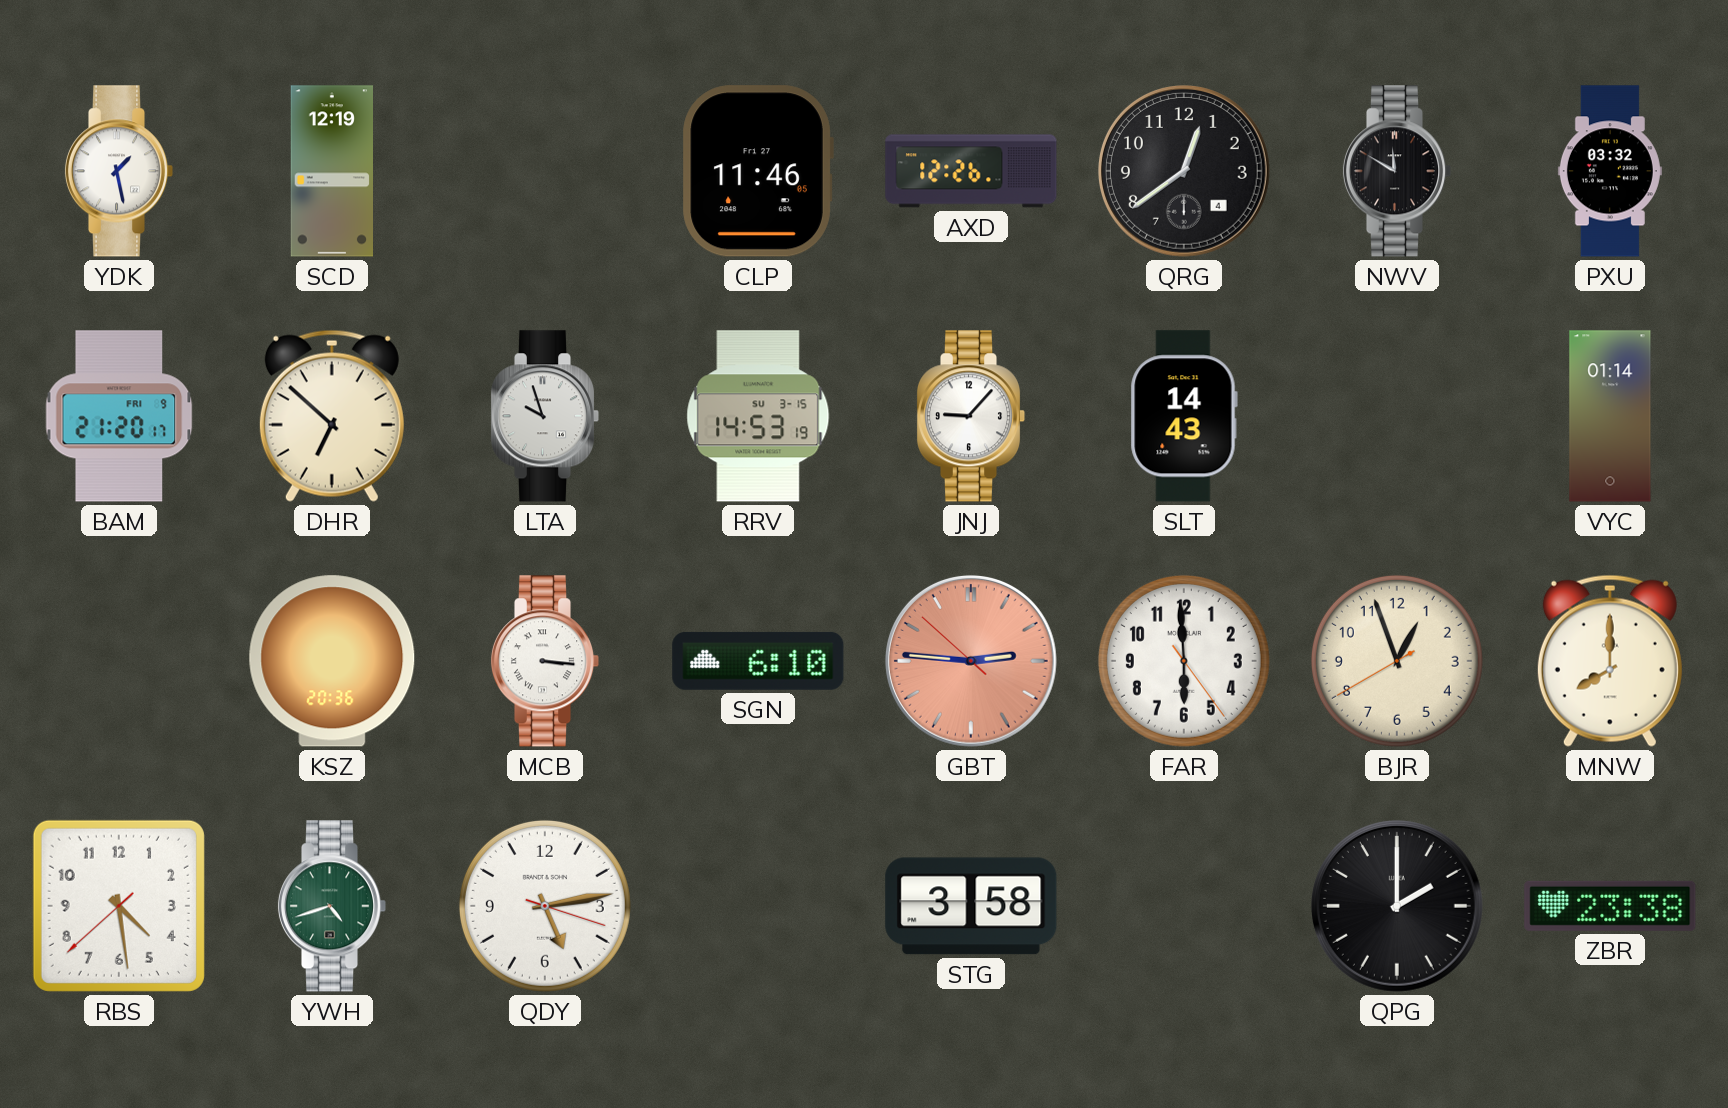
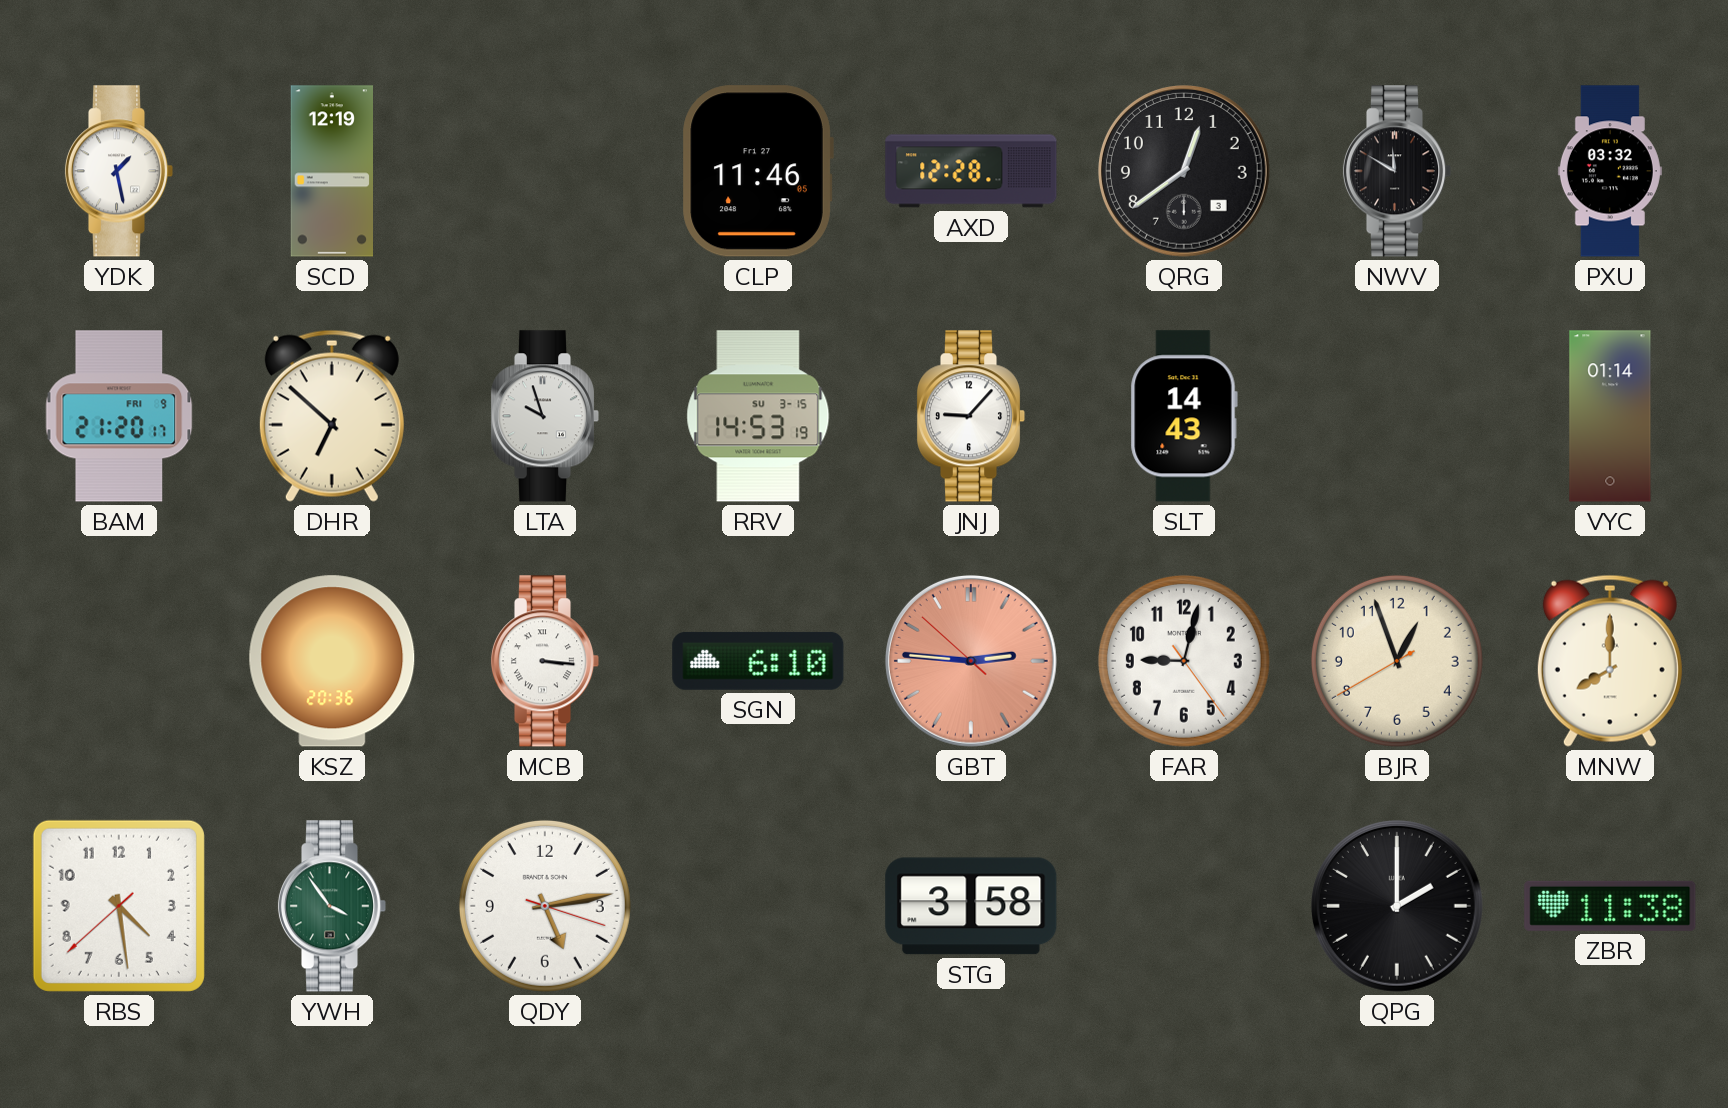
AXD: 12:26 -> 12:28 (971, 171)
QRG date: 4 -> 3 (1184, 171)
FAR: 5:59 -> 9:02 (1184, 661)
YWH: 4:42 -> 3:54 (332, 906)
ZBR: 23:38 -> 11:38 (1610, 906)
